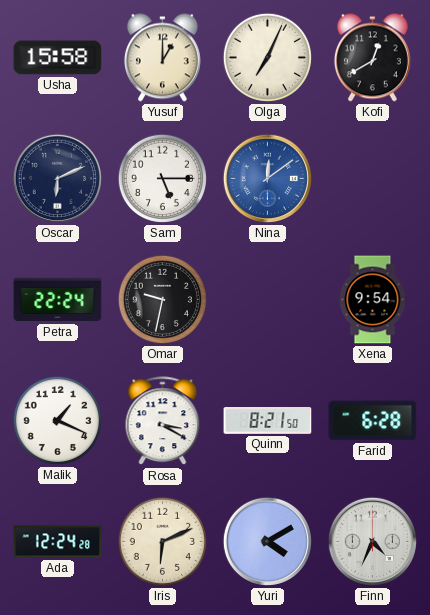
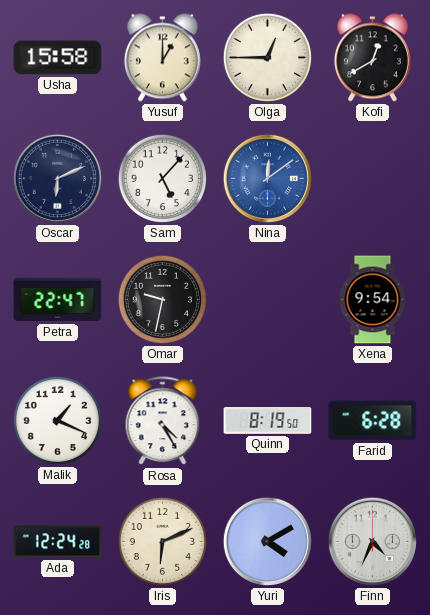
Olga: 7:04 -> 12:45 (267, 57)
Sam: 5:15 -> 5:07 (162, 178)
Petra: 22:24 -> 22:47 (58, 300)
Rosa: 3:20 -> 4:25 (163, 421)
Quinn: 8:21 -> 8:19 (268, 421)
